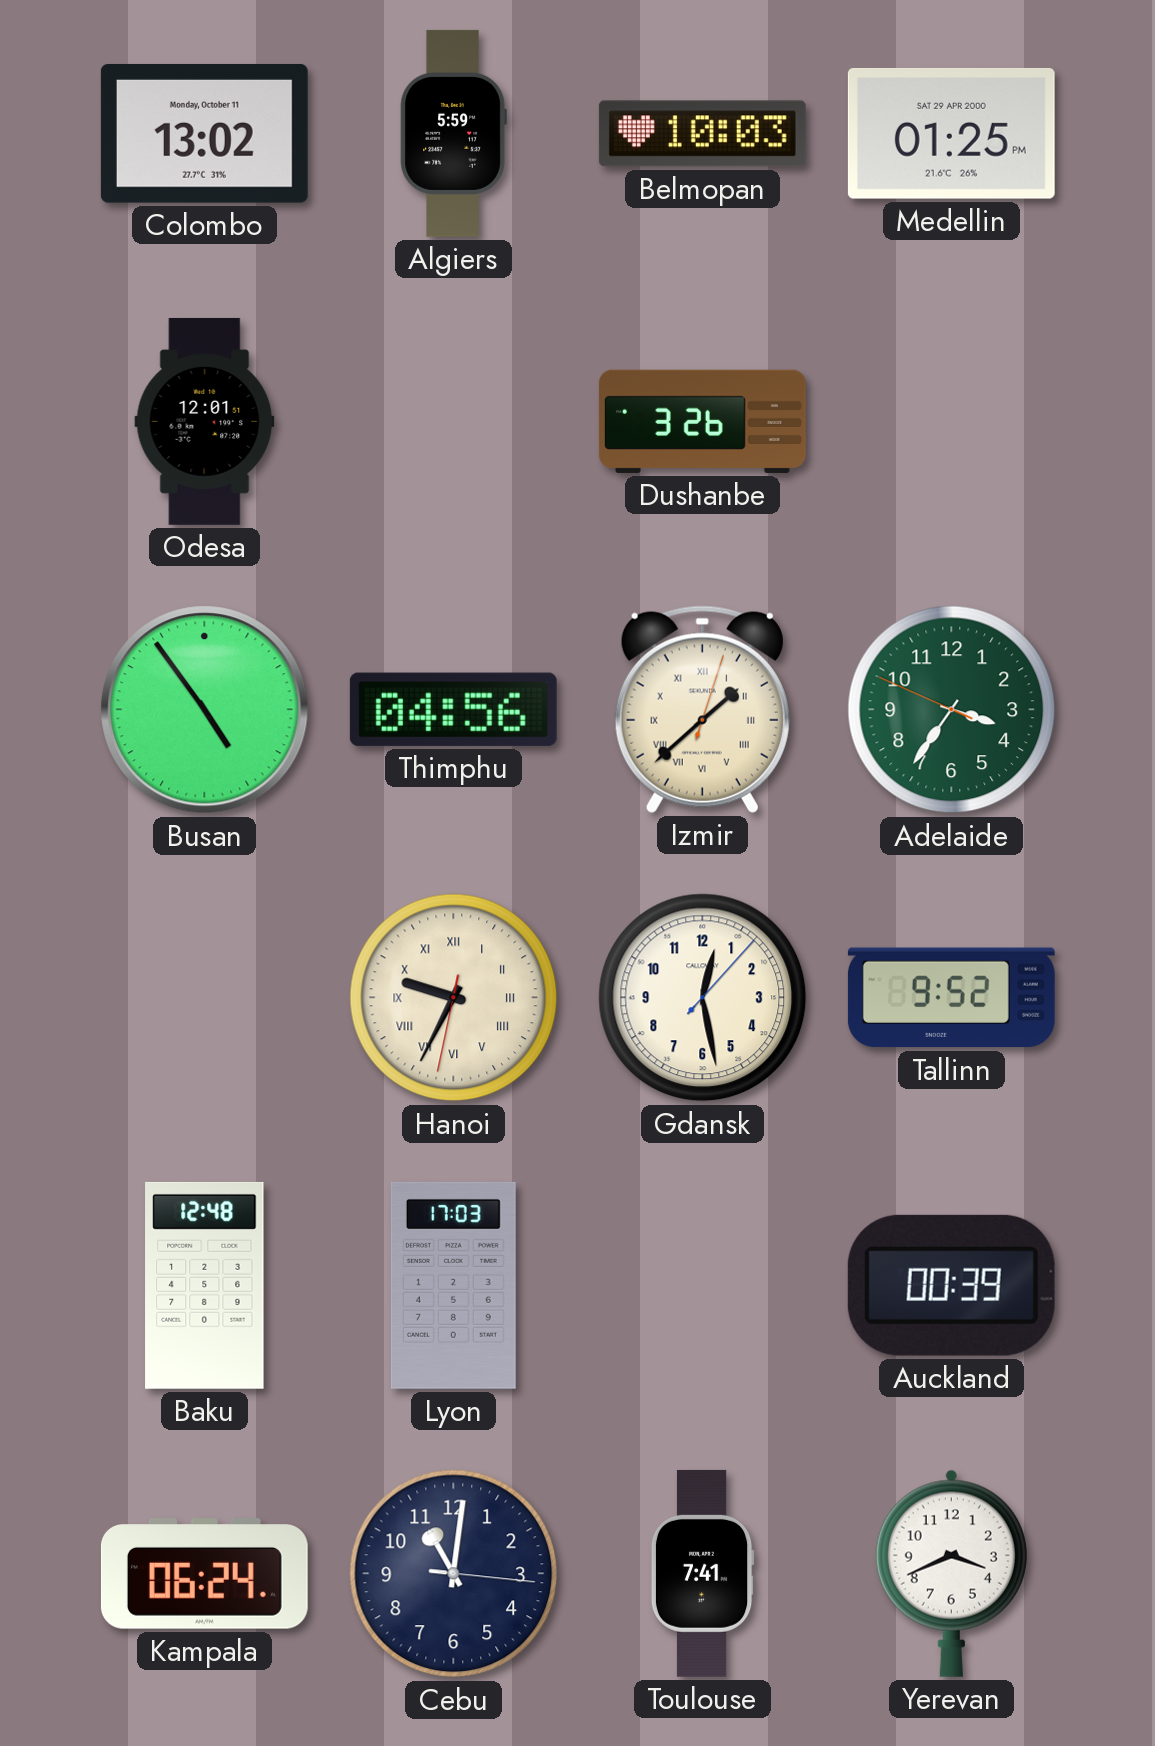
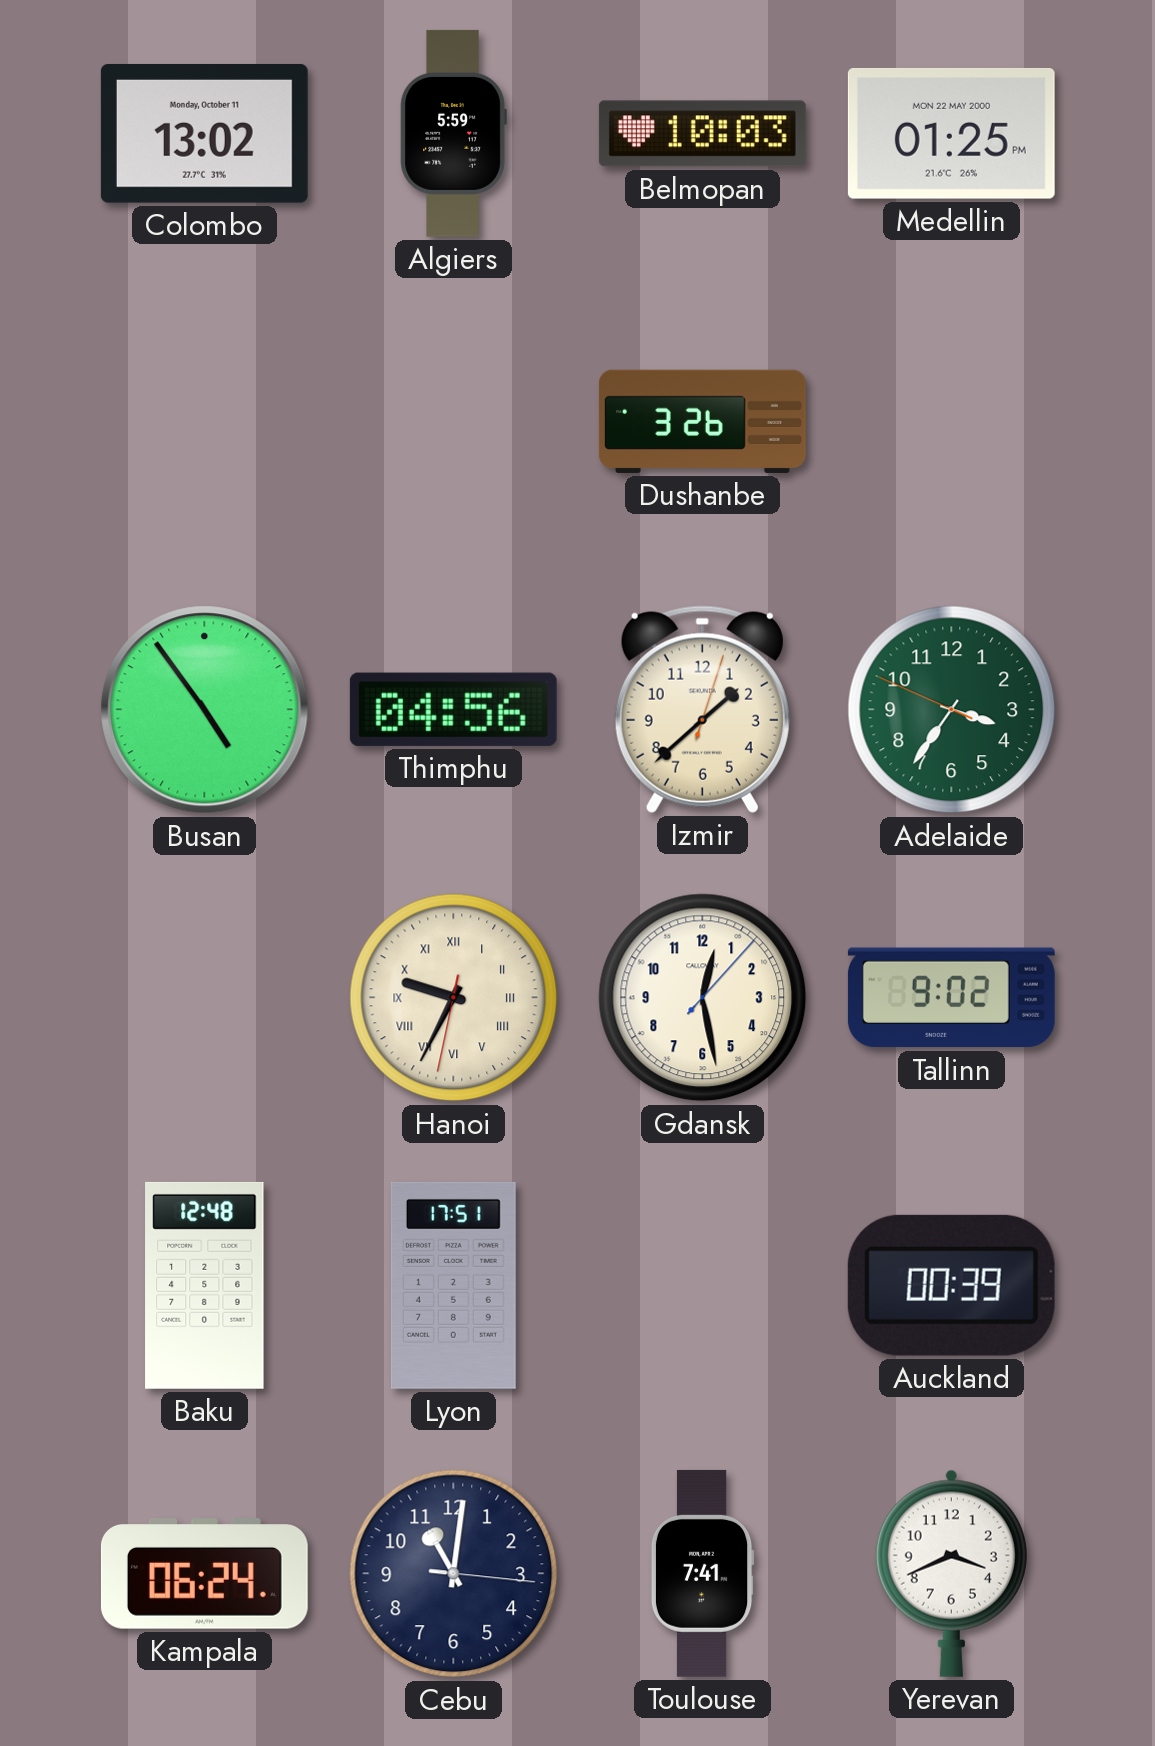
Medellin date: SAT 29 APR 2000 -> MON 22 MAY 2000 (951, 133)
Odesa: 12:01 -> none (205, 421)
Izmir numerals: Roman -> Arabic (702, 709)
Tallinn: 9:52 -> 9:02 (951, 998)
Lyon: 17:03 -> 17:51 (453, 1285)
